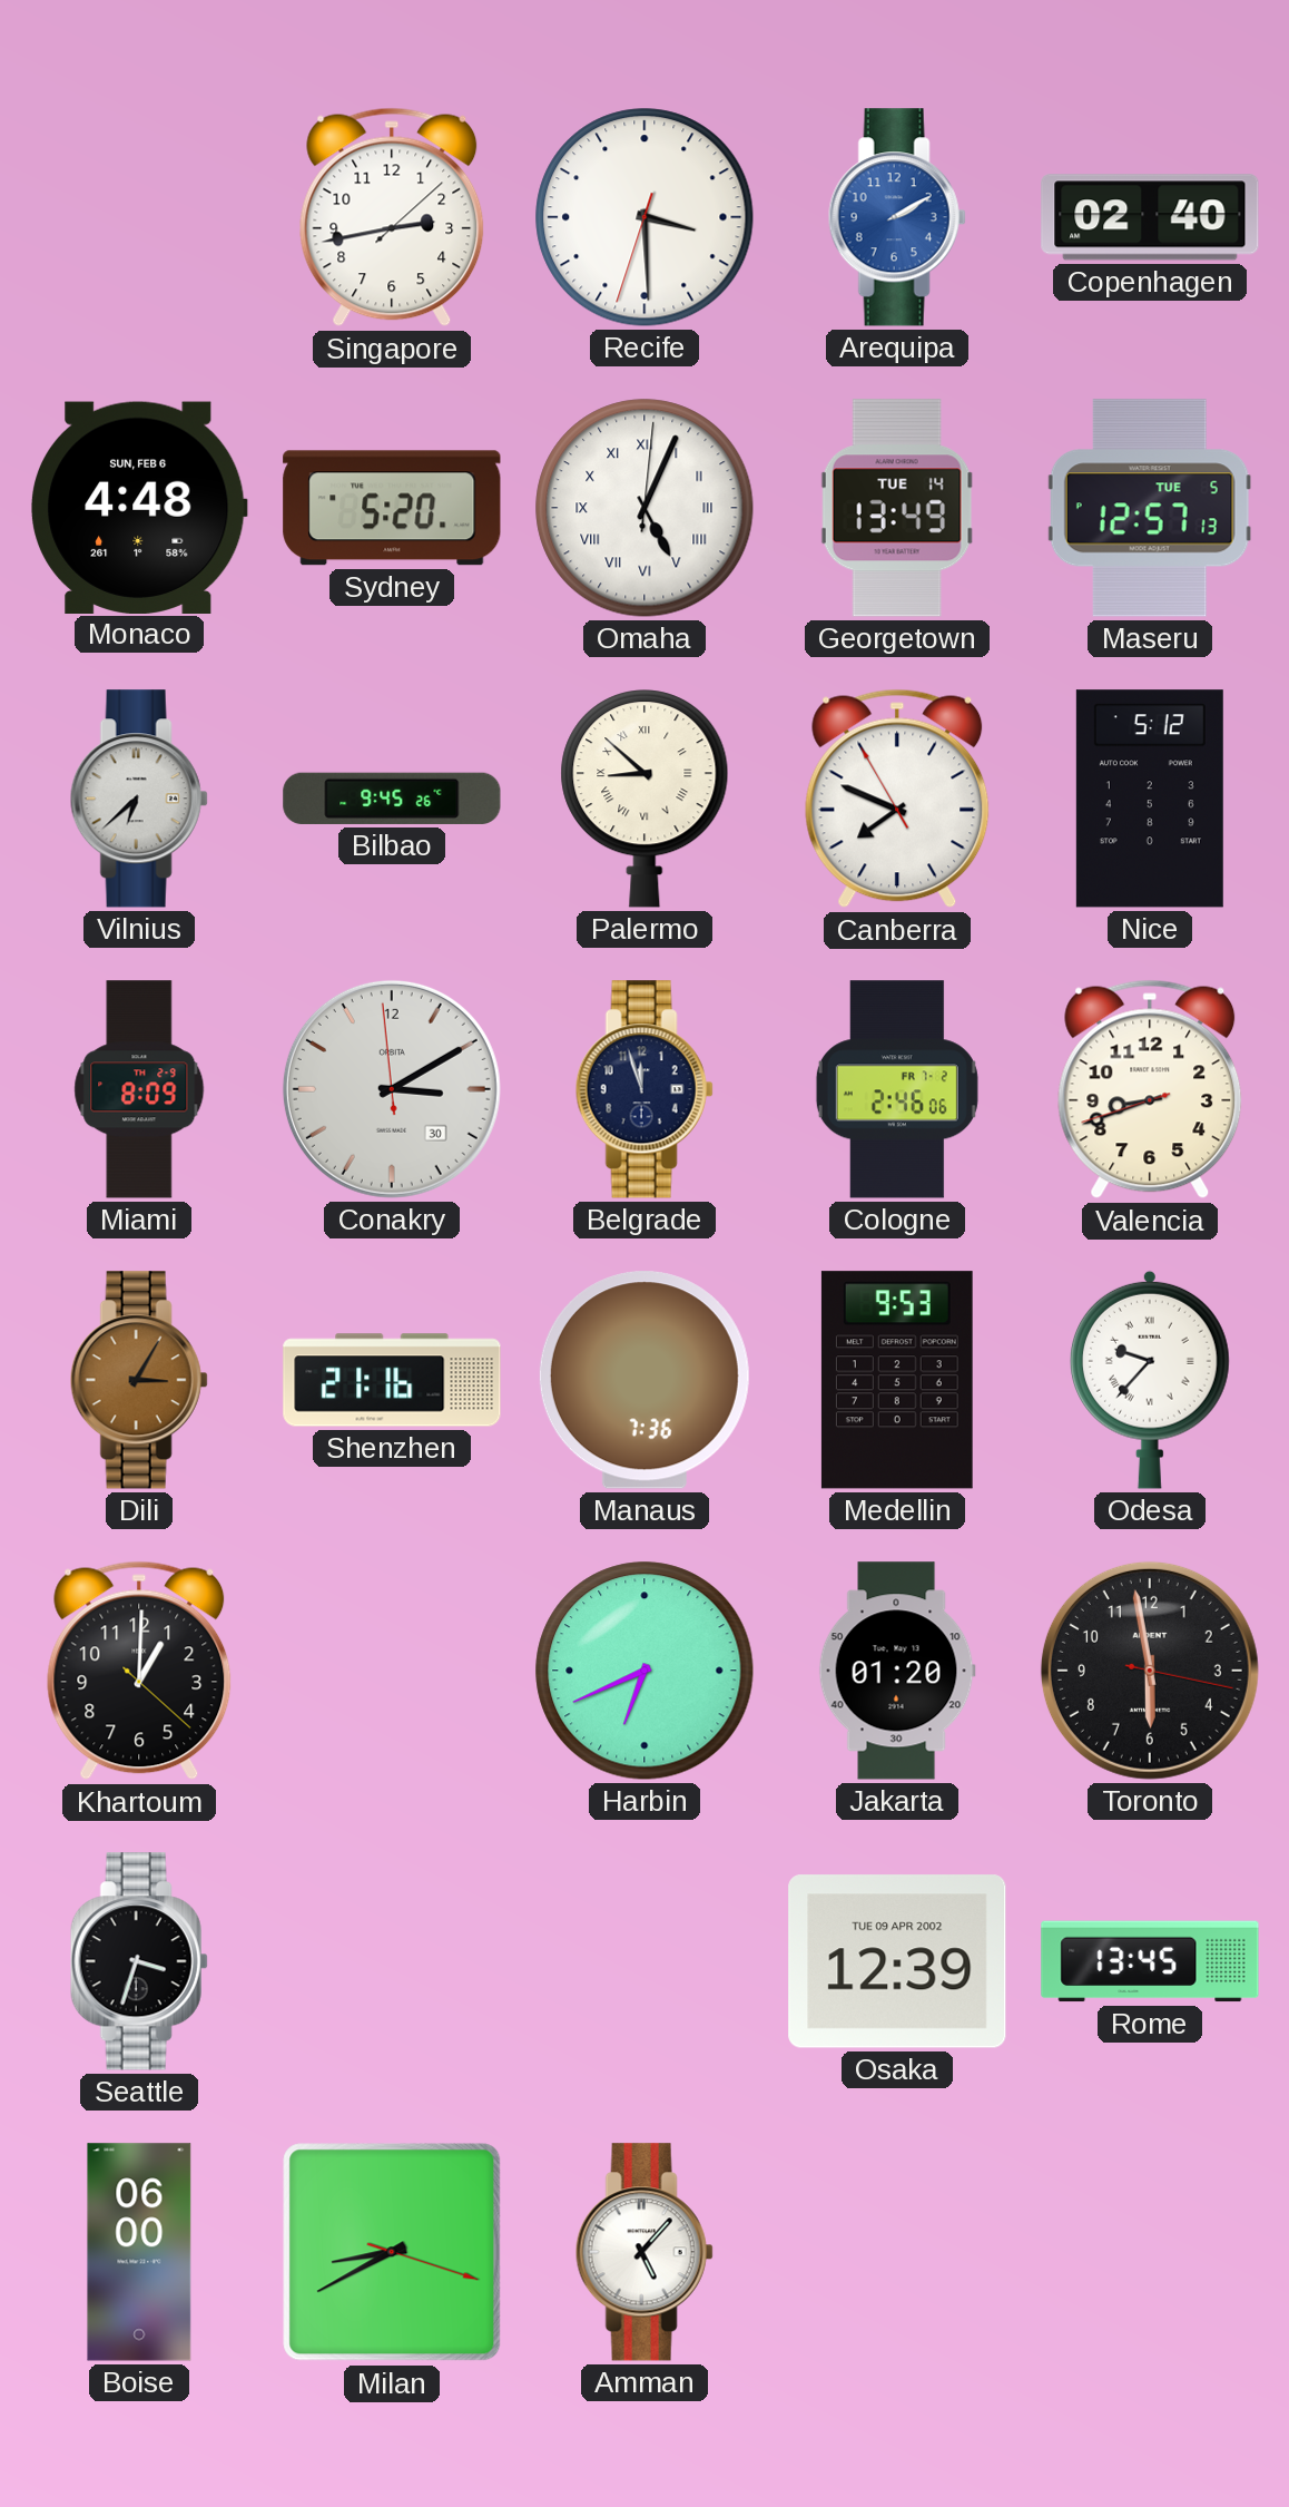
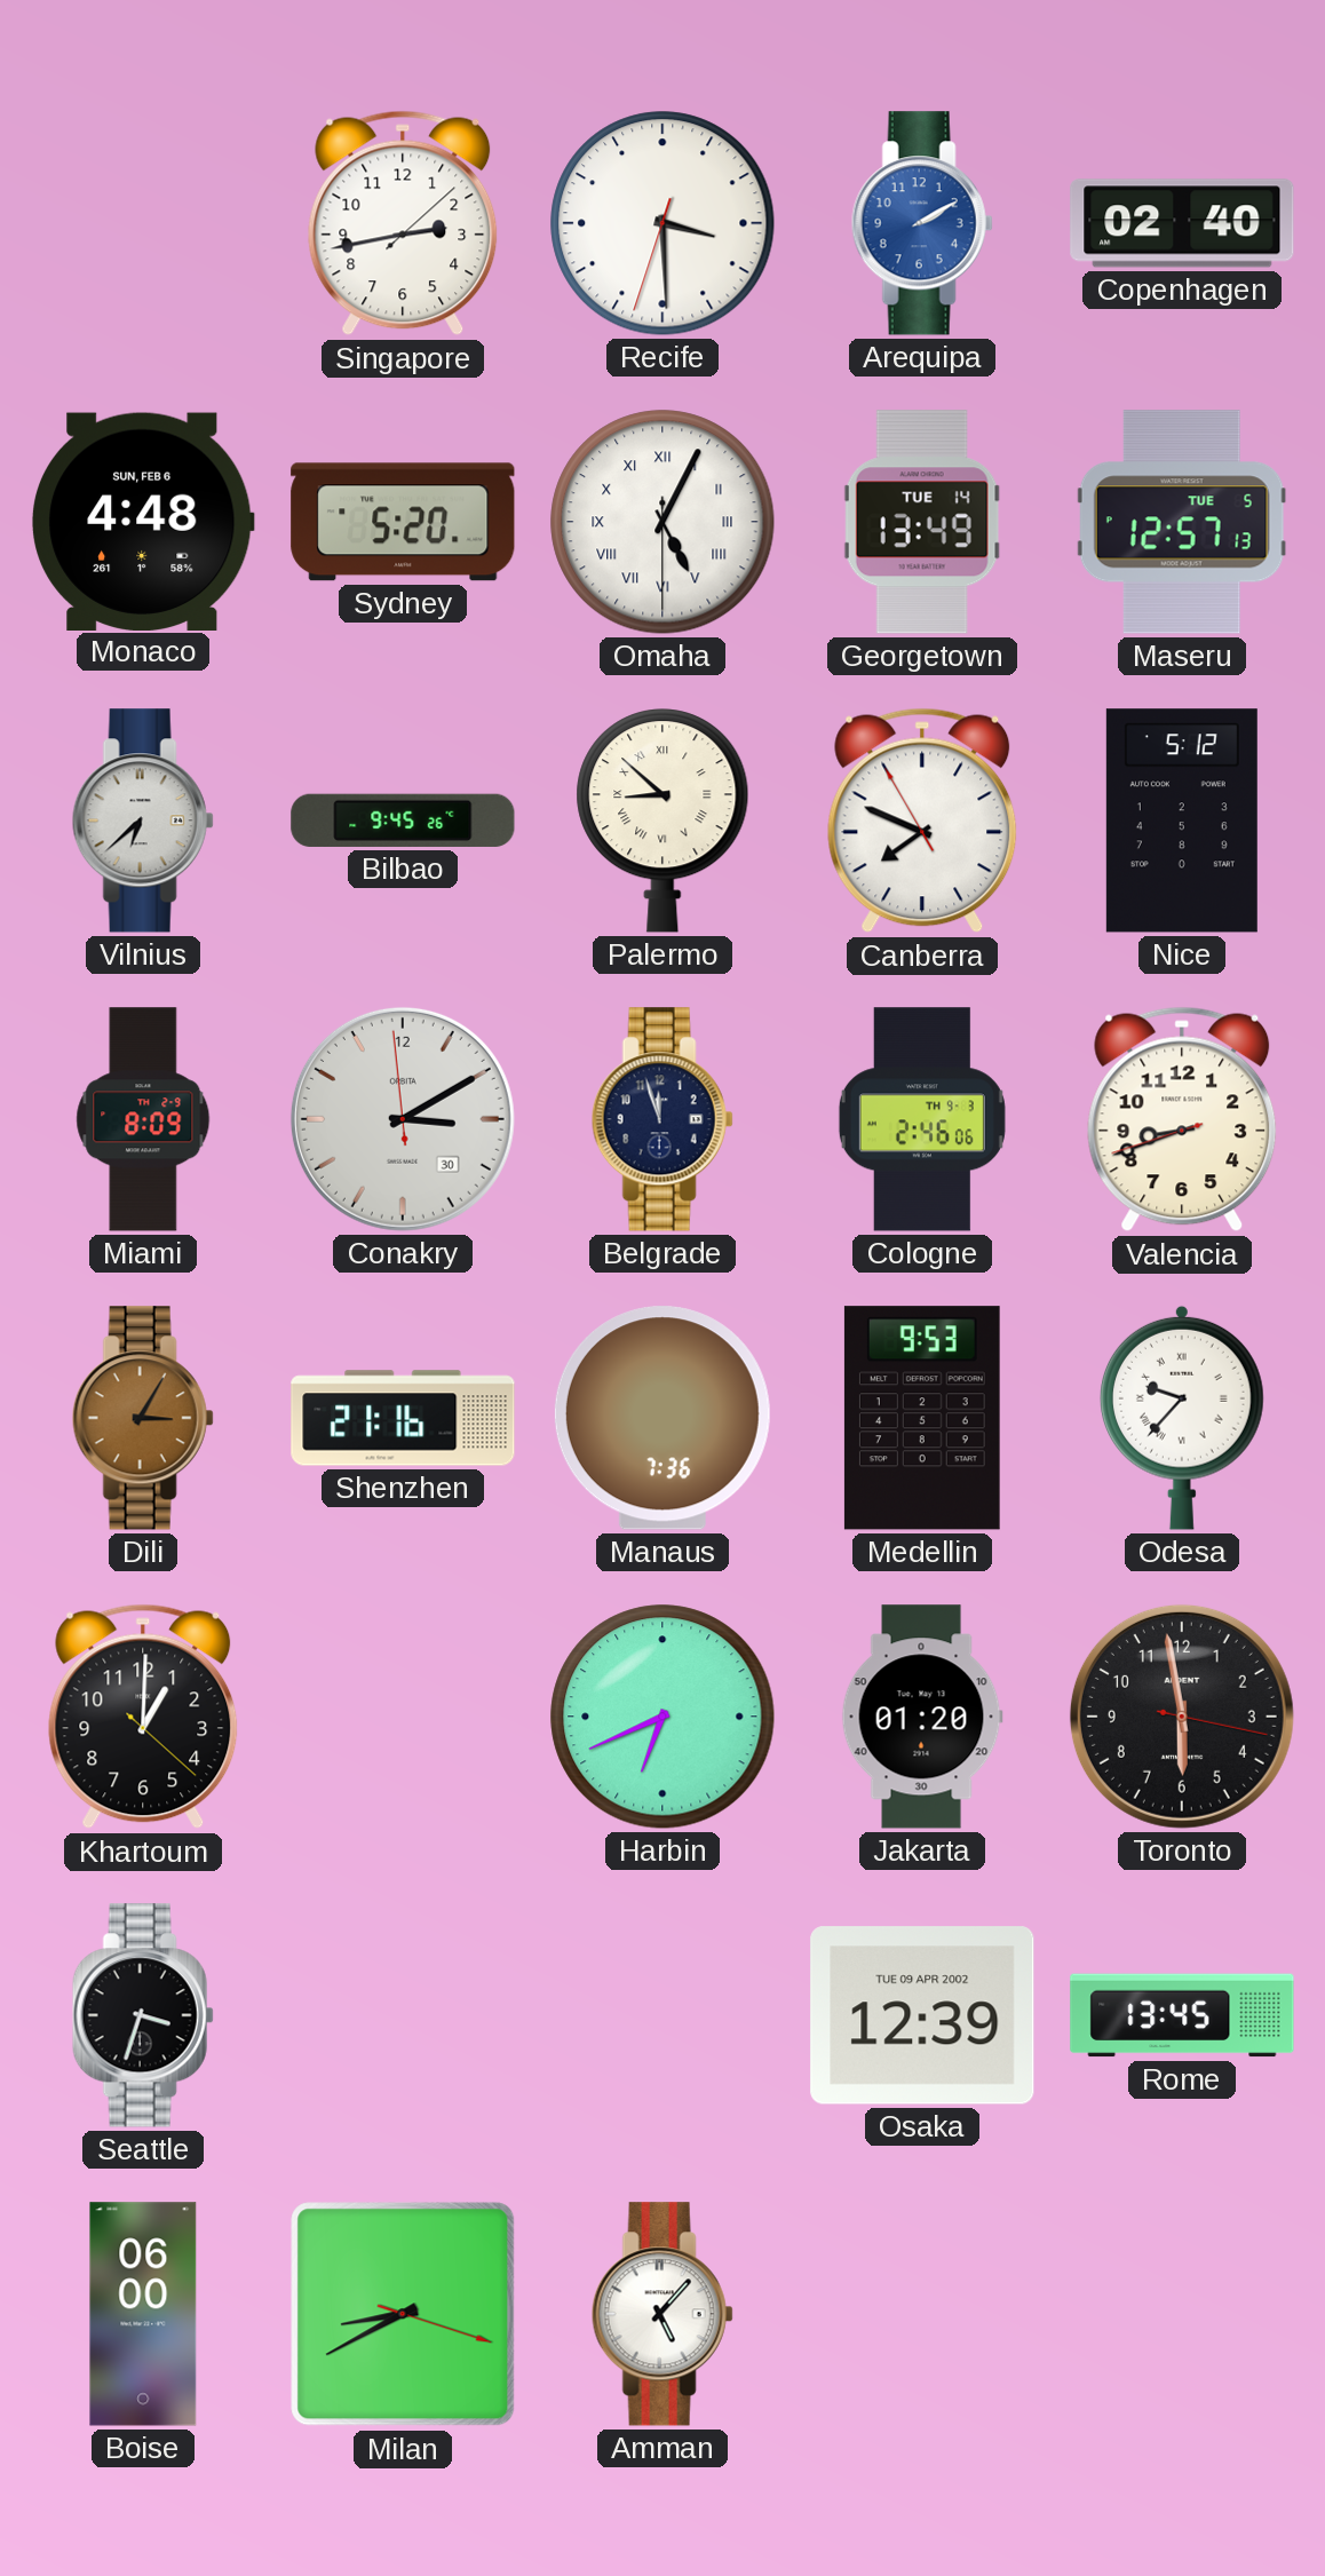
Omaha: 5:04:01 -> 5:04:30 (662, 522)
Cologne date: FR 7-2 -> TH 9-3 (922, 1119)
